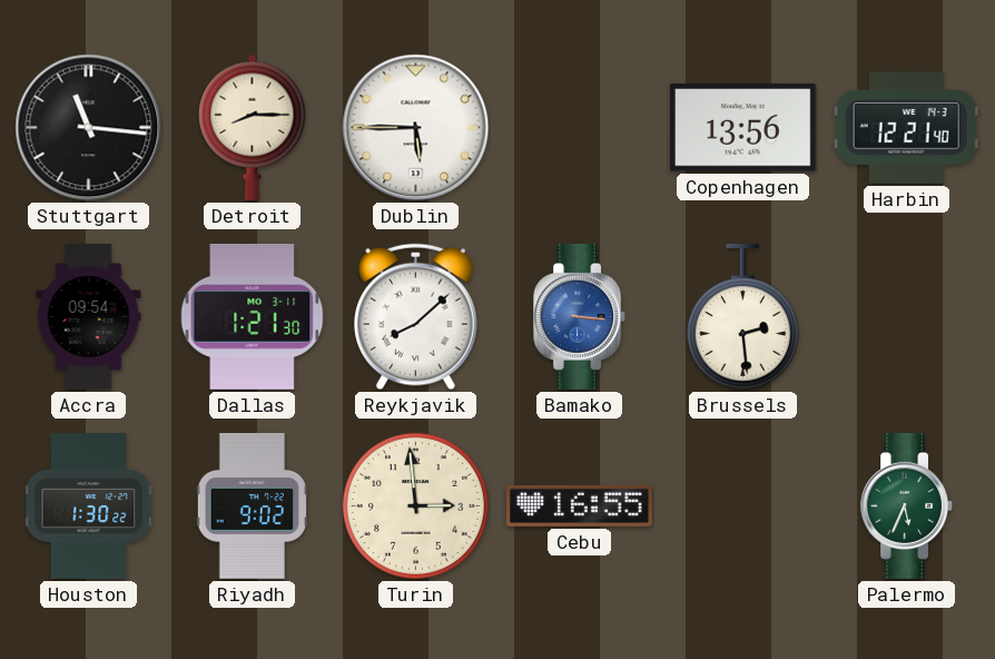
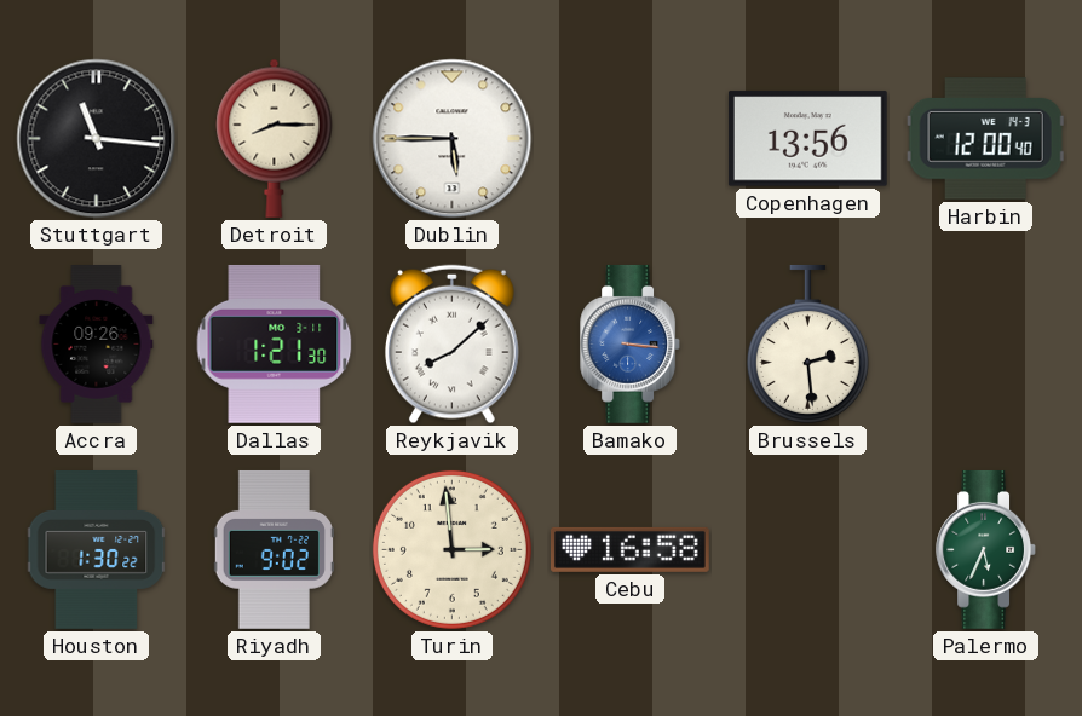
Harbin: 12:21 -> 12:00 (985, 139)
Accra: 09:54 -> 09:26 (97, 345)
Cebu: 16:55 -> 16:58 (629, 549)
